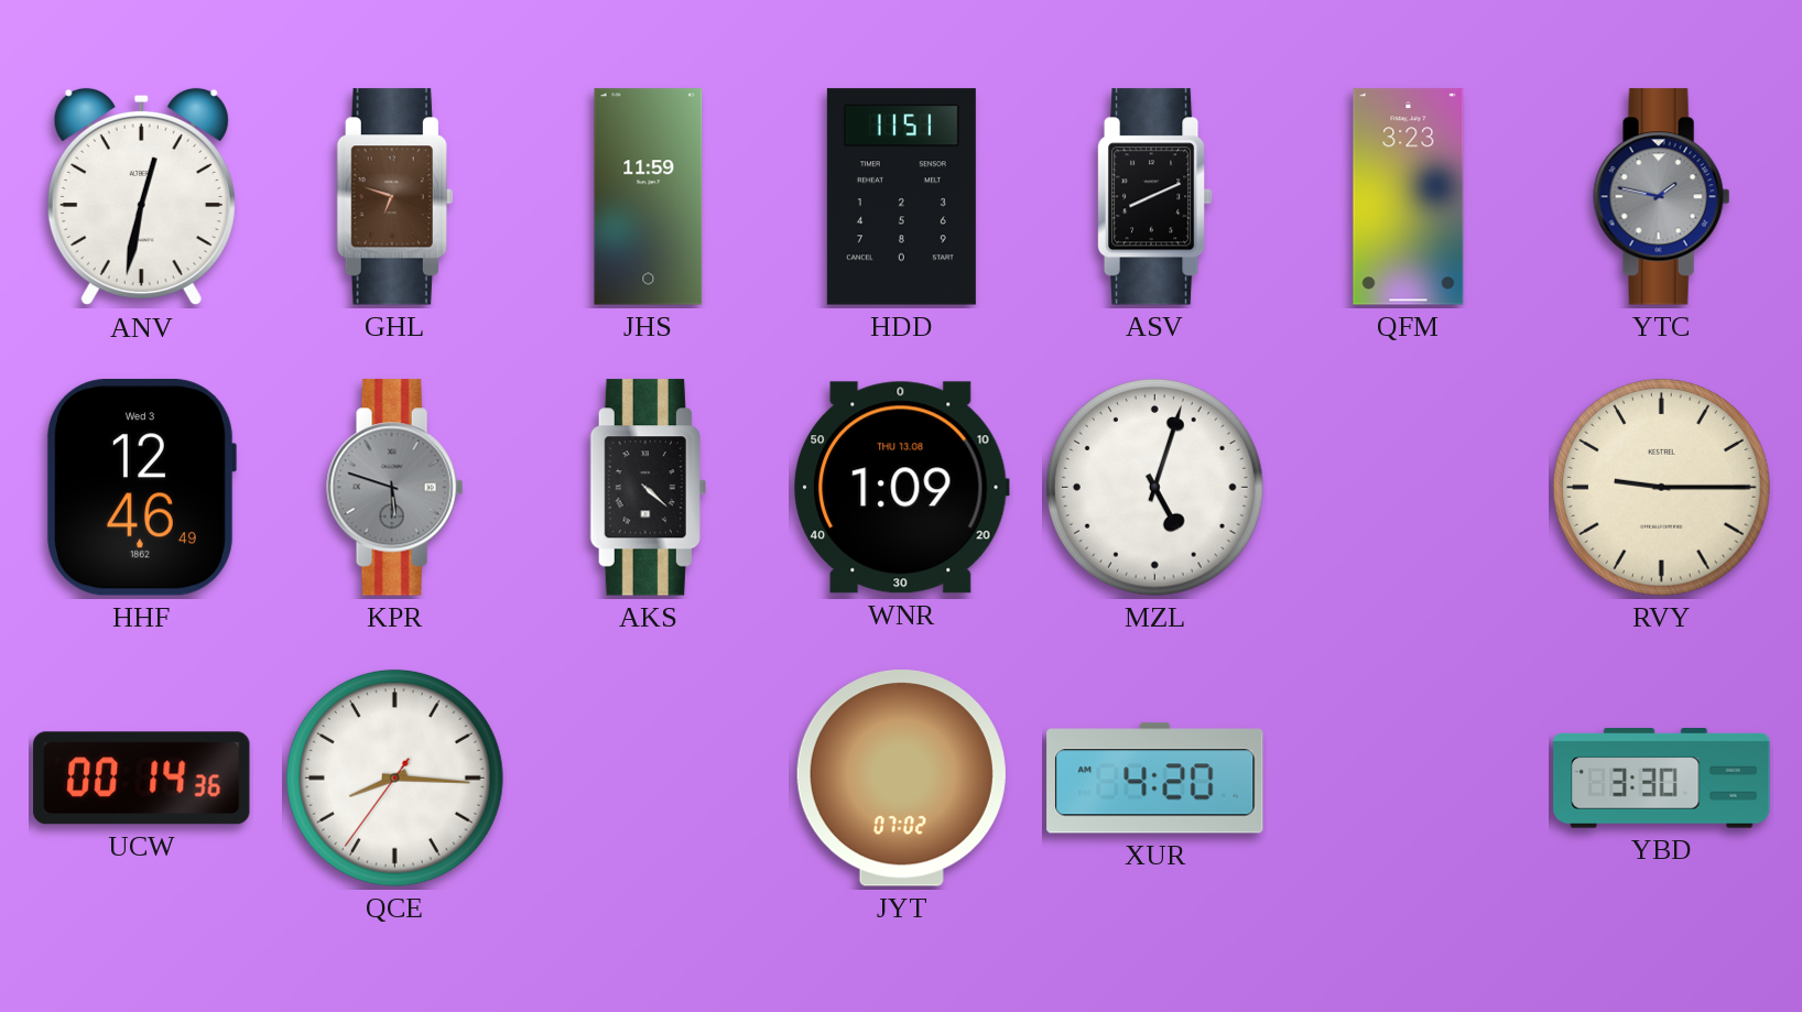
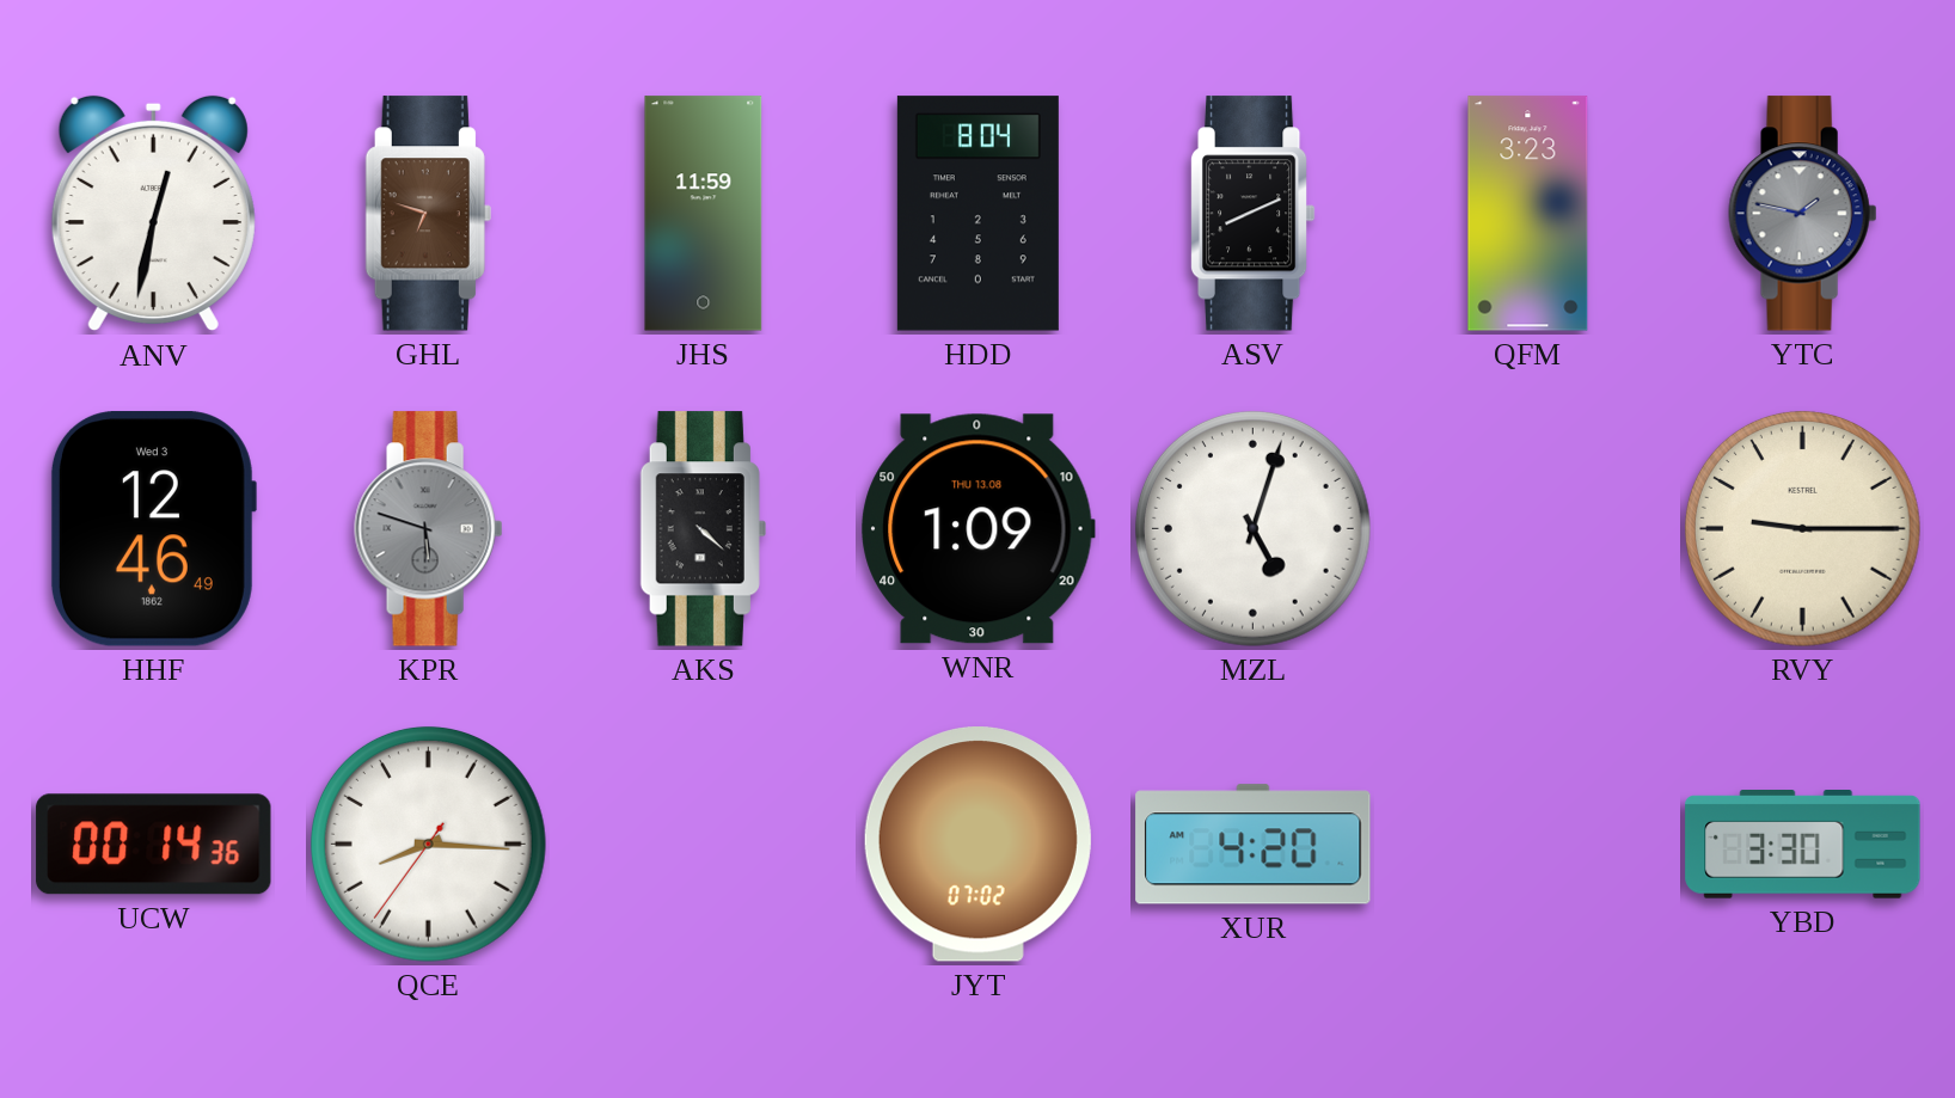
HDD: 11:51 -> 8:04 (977, 214)
